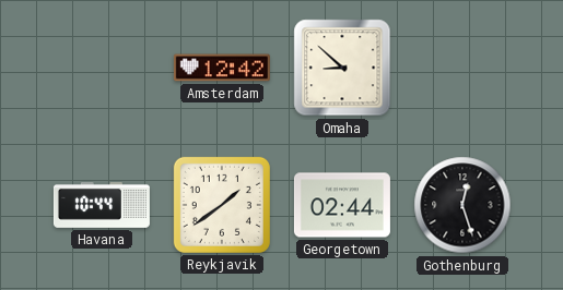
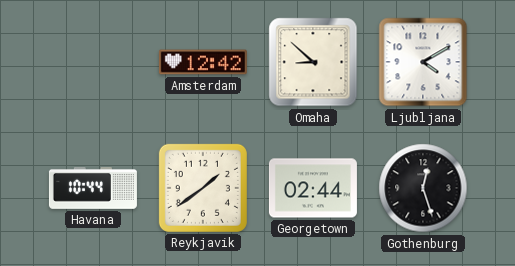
Ljubljana: none -> 4:10 (423, 62)
